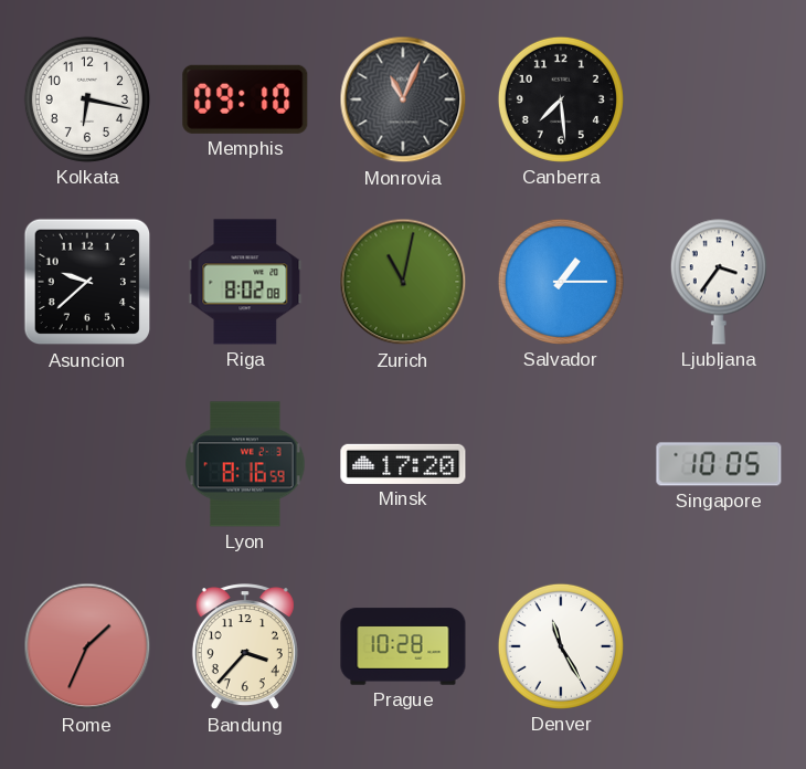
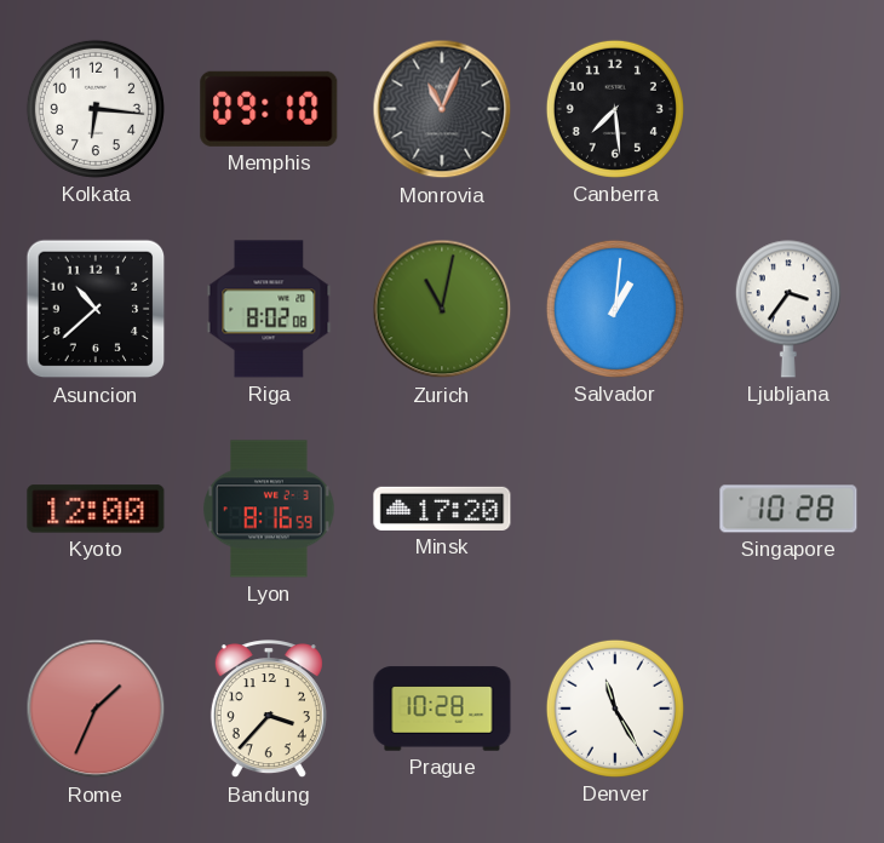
Kolkata: 6:17 -> 6:16 (96, 109)
Asuncion: 9:38 -> 10:38 (96, 309)
Salvador: 1:15 -> 1:01 (615, 309)
Kyoto: none -> 12:00 (96, 509)
Singapore: 10:05 -> 10:28 (788, 509)
